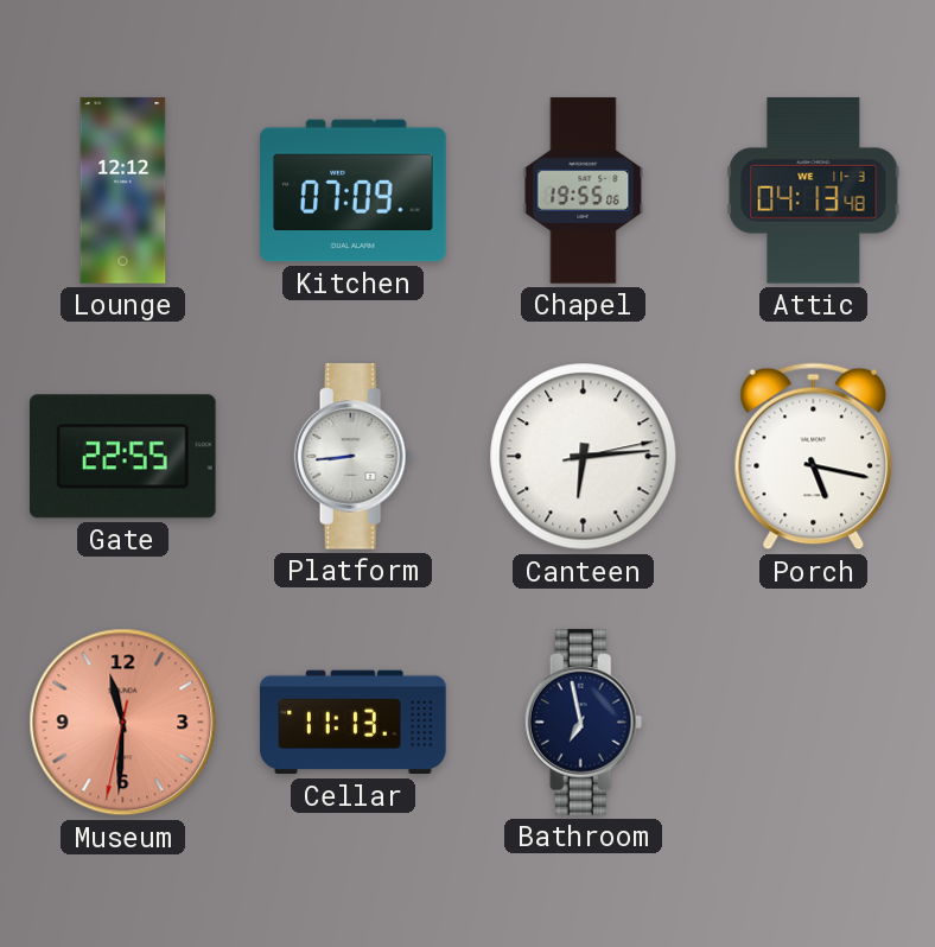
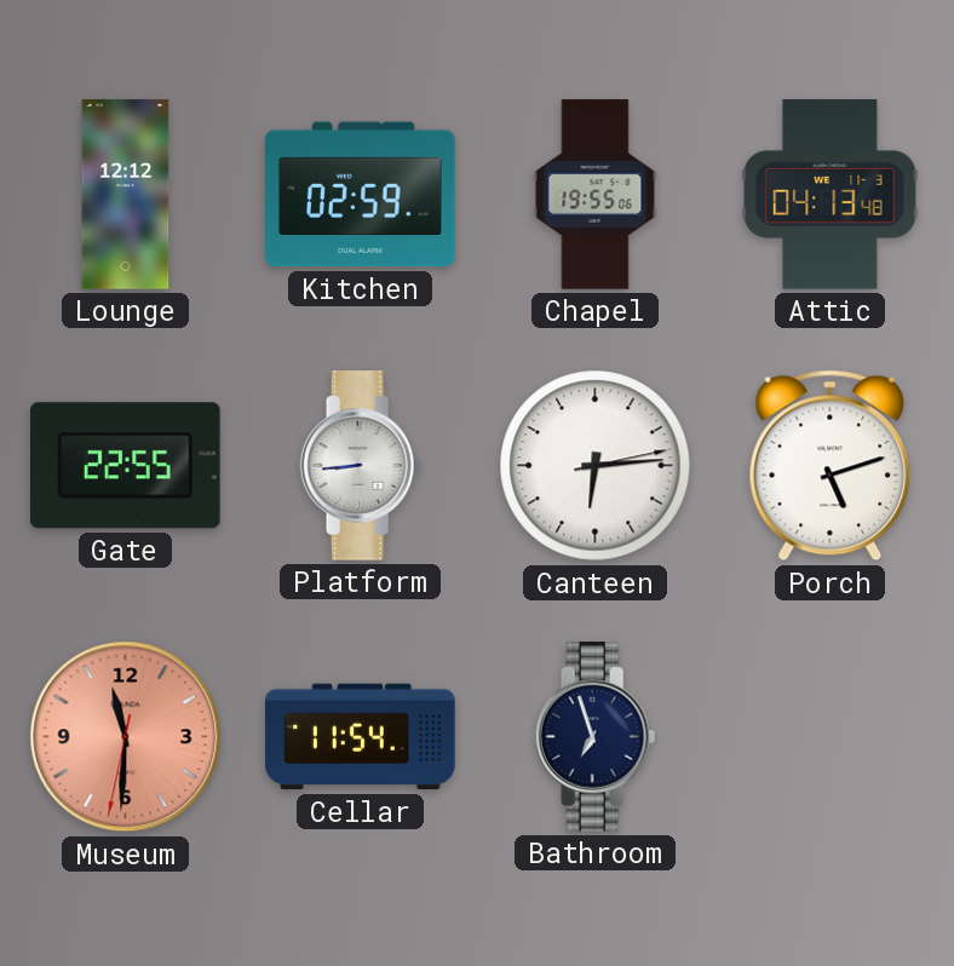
Kitchen: 07:09 -> 02:59 (361, 195)
Porch: 5:17 -> 5:12 (831, 466)
Cellar: 11:13 -> 11:54 (361, 737)
Bathroom: 6:58 -> 6:57 (596, 737)
